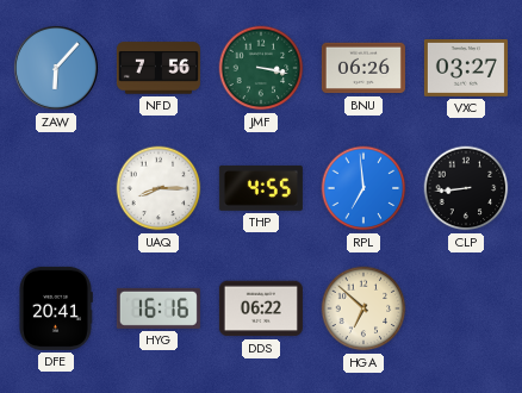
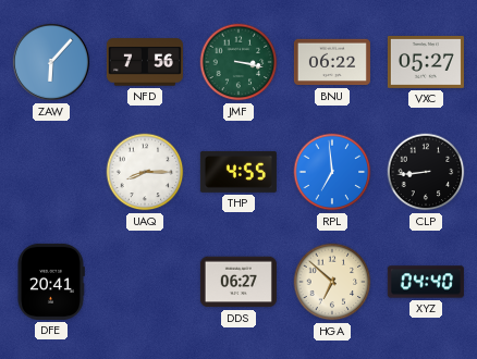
BNU: 06:26 -> 06:22 (332, 62)
VXC: 03:27 -> 05:27 (426, 62)
HYG: 16:16 -> none (159, 308)
DDS: 06:22 -> 06:27 (238, 282)
XYZ: none -> 04:40 (426, 282)
